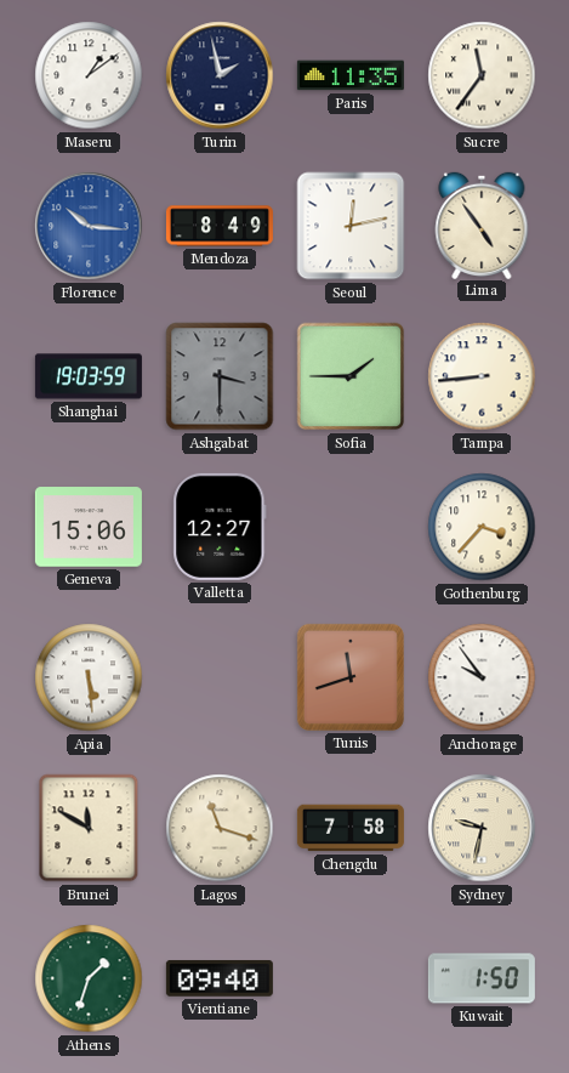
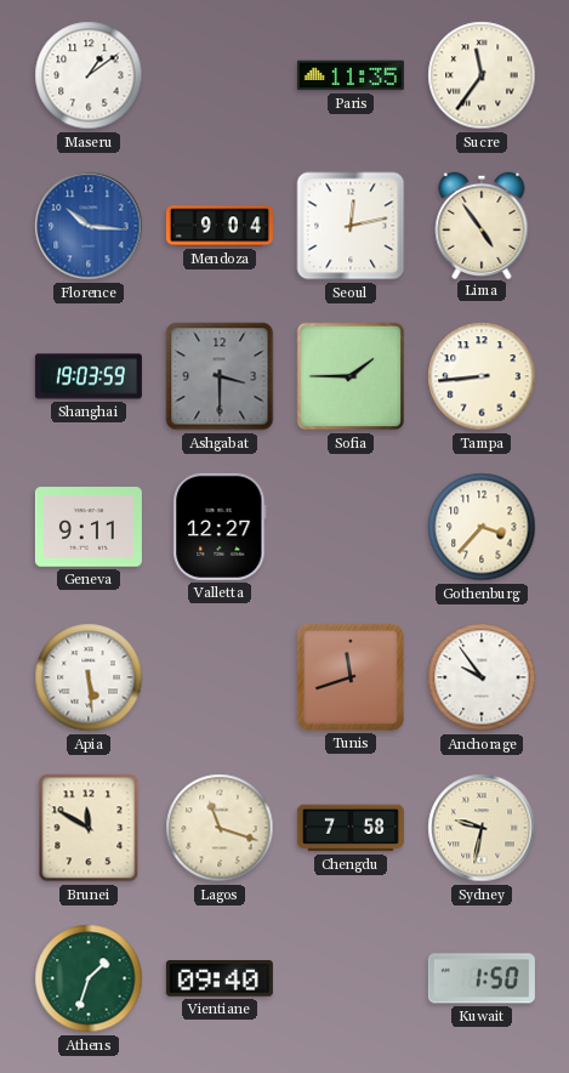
Turin: 1:58 -> none (220, 75)
Mendoza: 8:49 -> 9:04 (220, 226)
Geneva: 15:06 -> 9:11 (89, 527)
